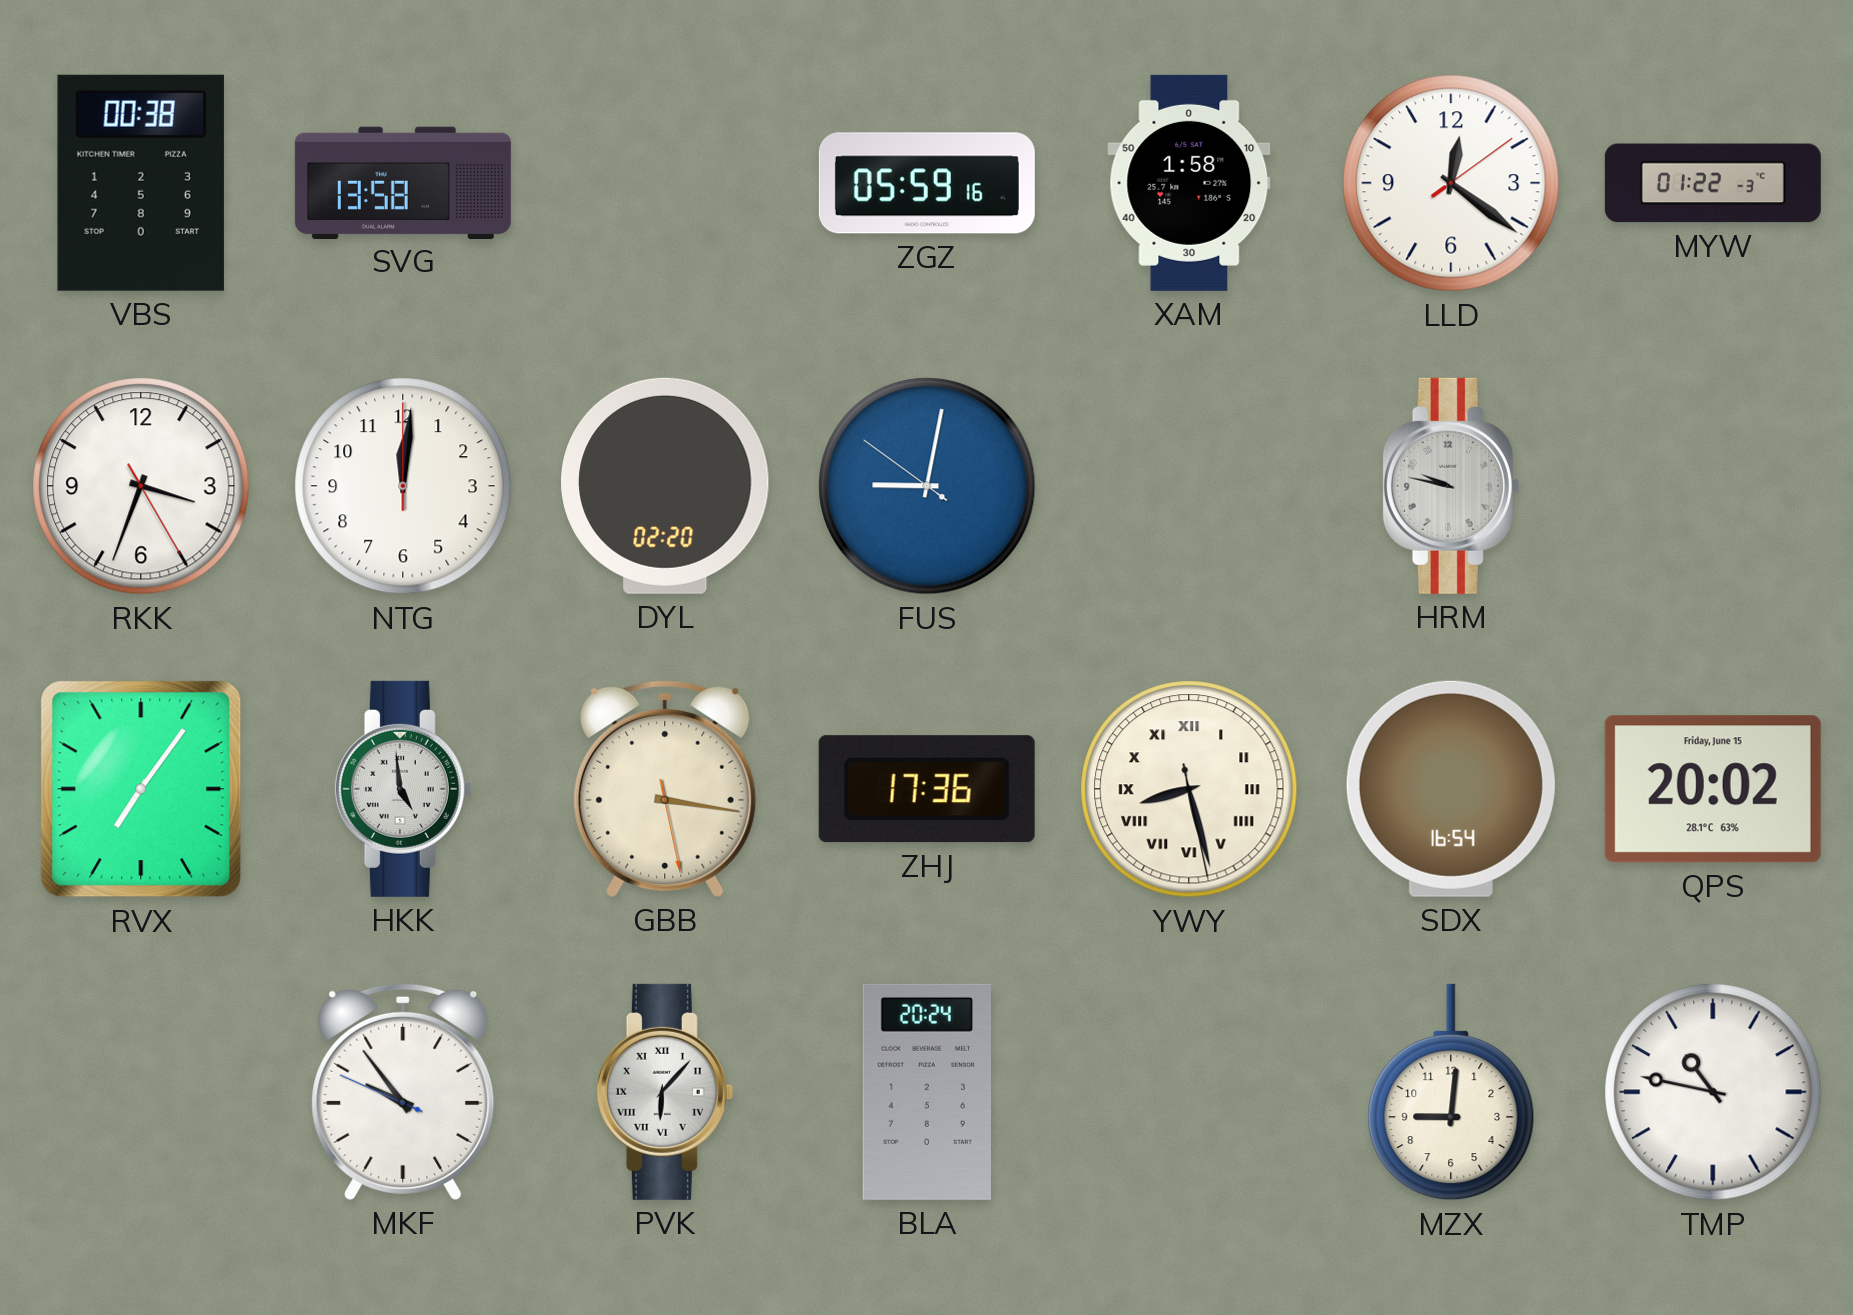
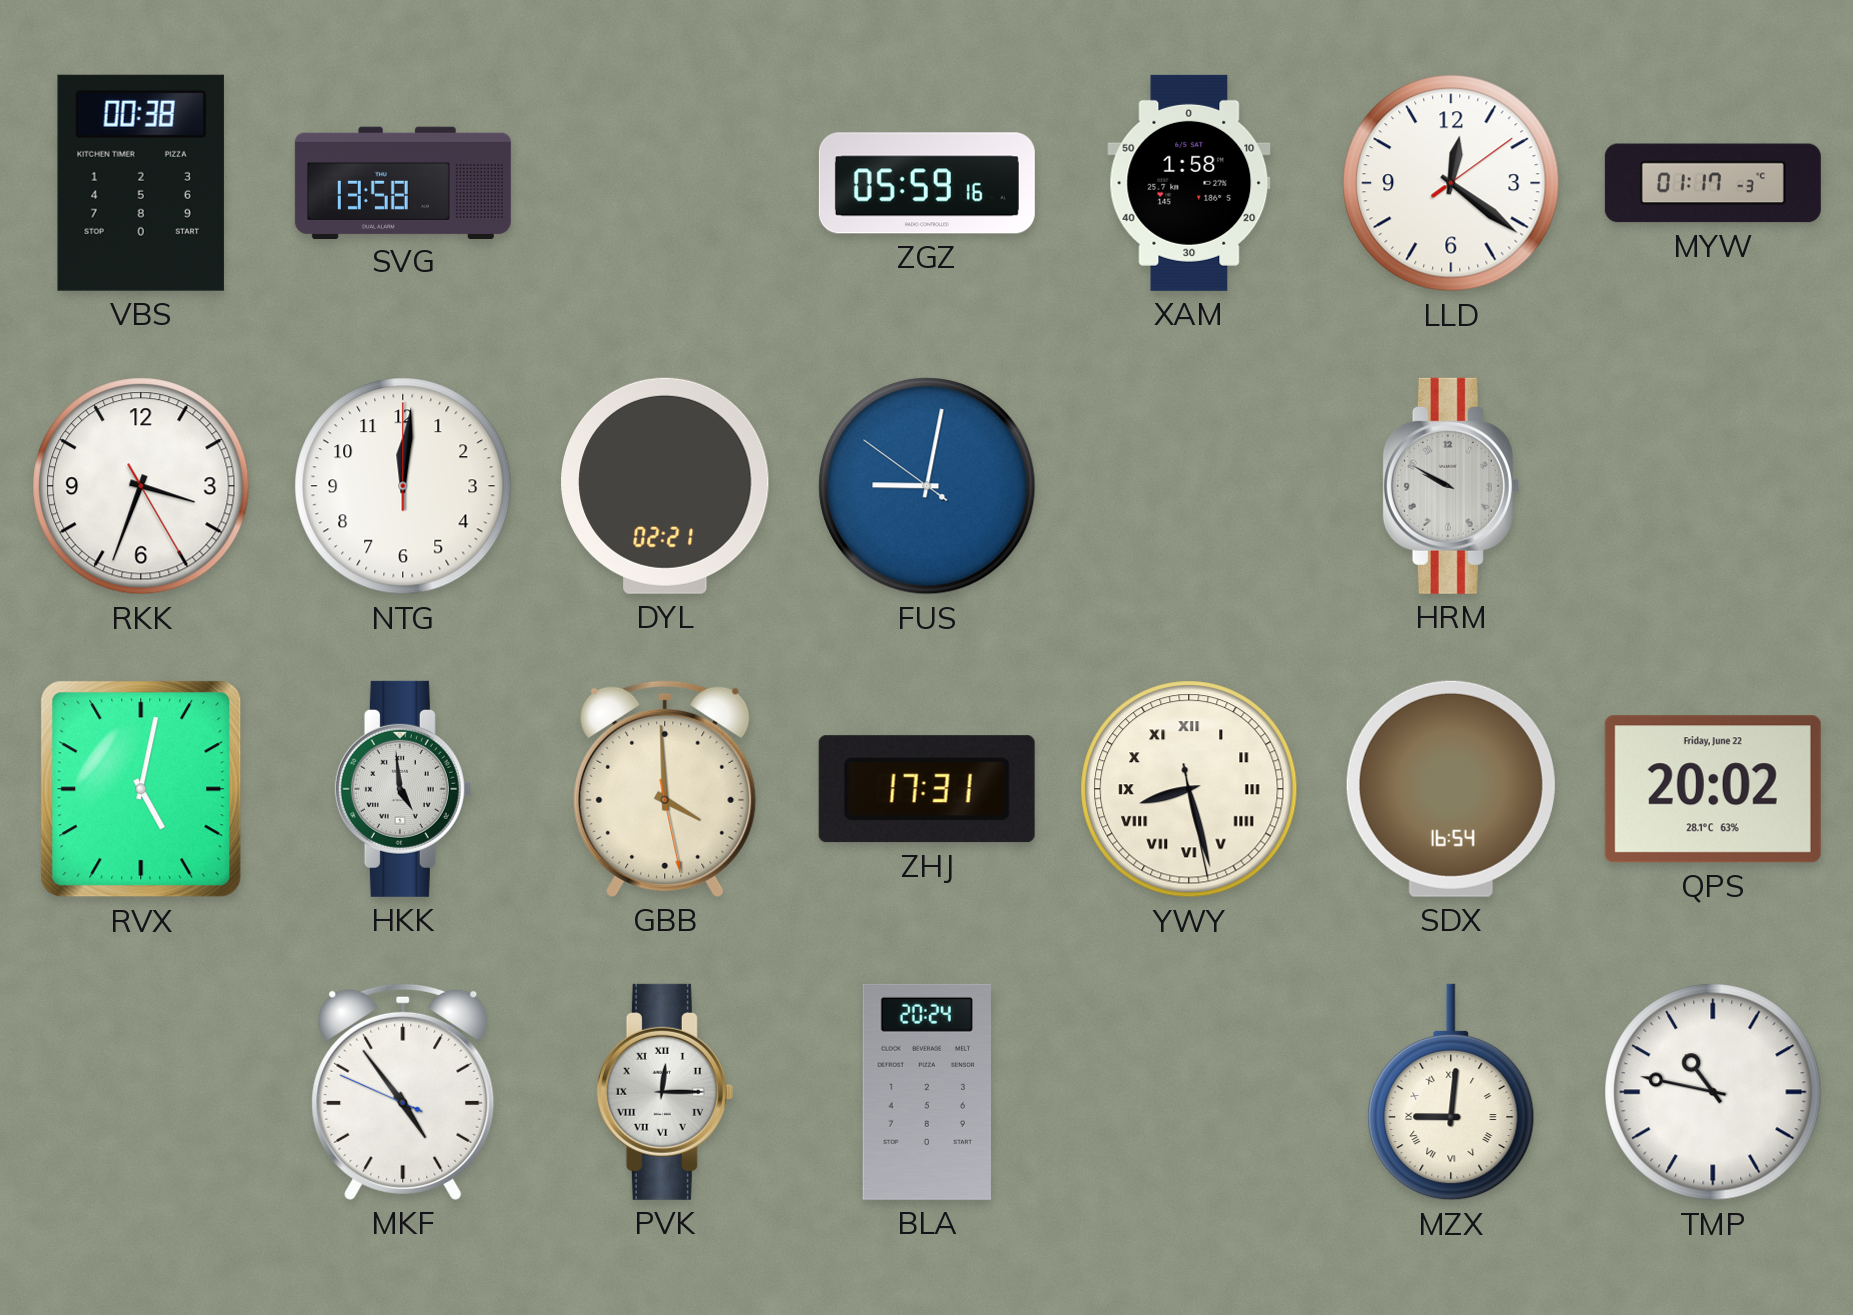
MYW: 01:22 -> 01:17 (1713, 183)
DYL: 02:20 -> 02:21 (665, 486)
HRM: 9:47 -> 9:50 (1451, 486)
RVX: 7:06 -> 5:02 (141, 789)
GBB: 3:16 -> 3:59 (665, 788)
ZHJ: 17:36 -> 17:31 (927, 789)
QPS date: Friday, June 15 -> Friday, June 22 (1713, 789)
MKF: 9:53 -> 4:53 (403, 1091)
PVK: 6:07 -> 12:15 (665, 1092)
MZX numerals: Arabic -> Roman (1451, 1092)
